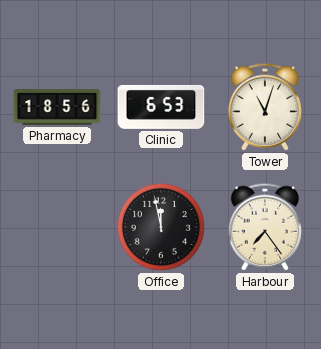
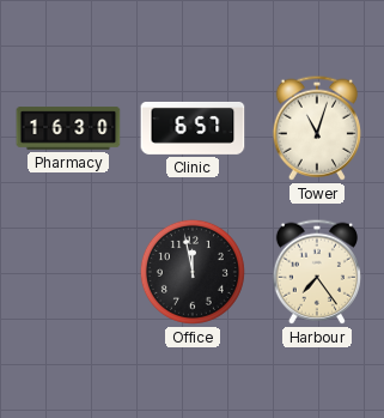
Pharmacy: 18:56 -> 16:30 (68, 128)
Clinic: 6:53 -> 6:57 (193, 128)
